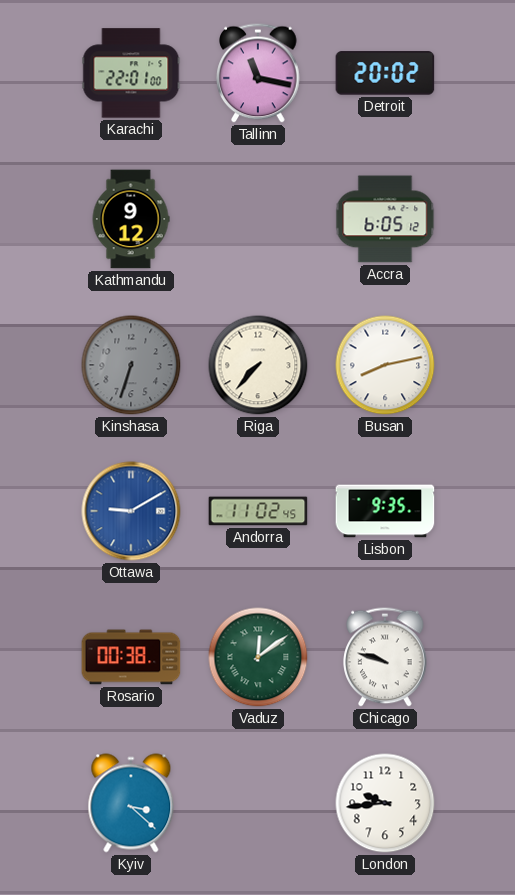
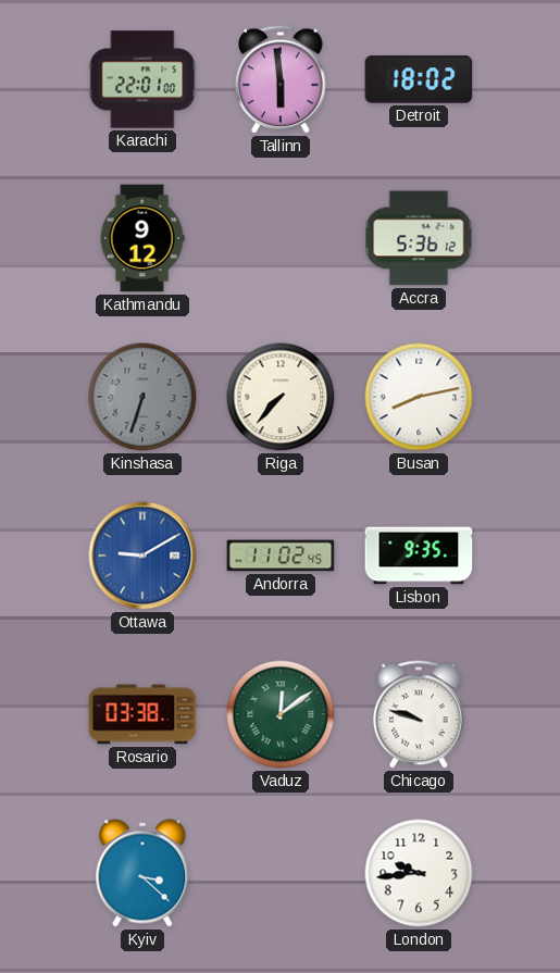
Tallinn: 11:17 -> 5:59 (281, 79)
Detroit: 20:02 -> 18:02 (419, 79)
Accra: 6:05 -> 5:36 (419, 238)
Rosario: 00:38 -> 03:38 (142, 714)
